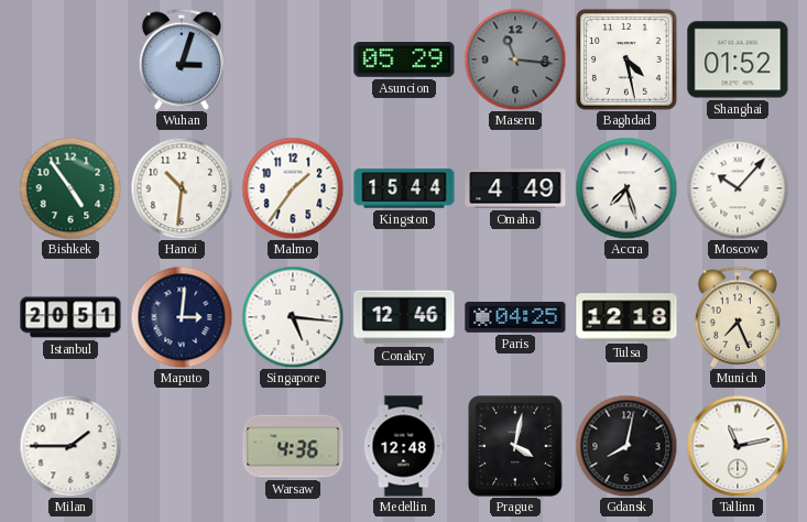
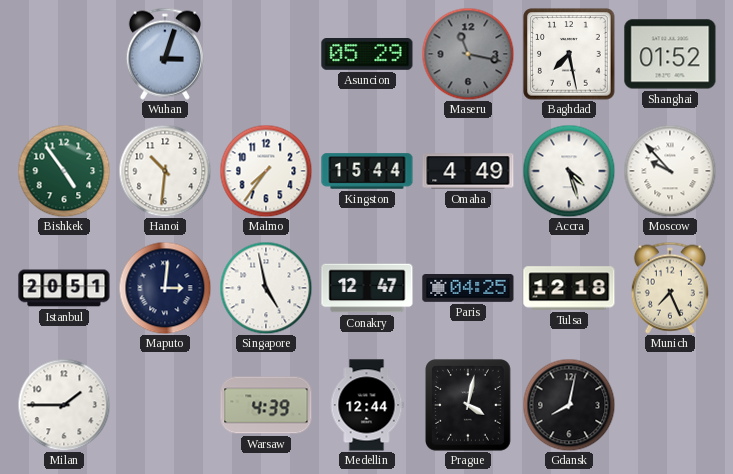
Maseru: 11:16 -> 11:17 (468, 54)
Baghdad: 4:28 -> 7:28 (569, 54)
Malmo: 1:36 -> 7:36 (266, 171)
Accra: 7:27 -> 4:27 (569, 171)
Moscow: 10:07 -> 9:53 (670, 171)
Singapore: 5:16 -> 4:58 (266, 288)
Conakry: 12:46 -> 12:47 (367, 288)
Warsaw: 4:36 -> 4:39 (266, 405)
Medellin: 12:48 -> 12:44 (367, 405)
Tallinn: 11:13 -> none (738, 446)
